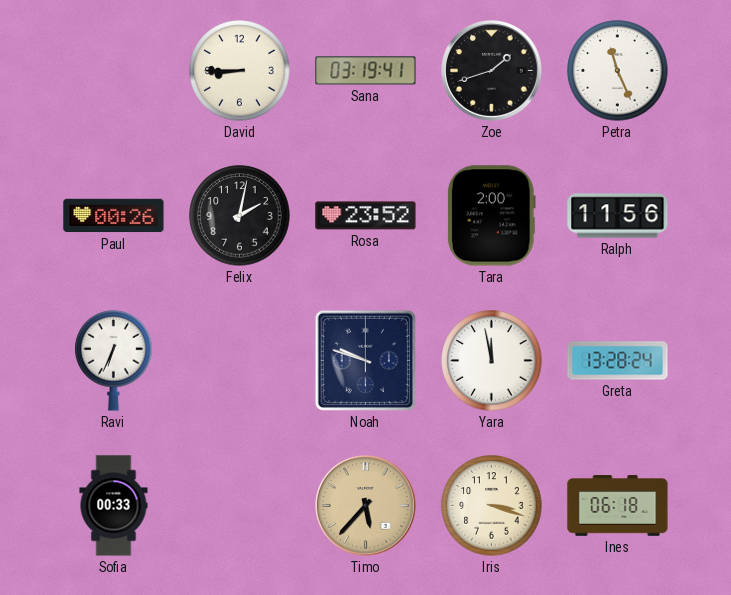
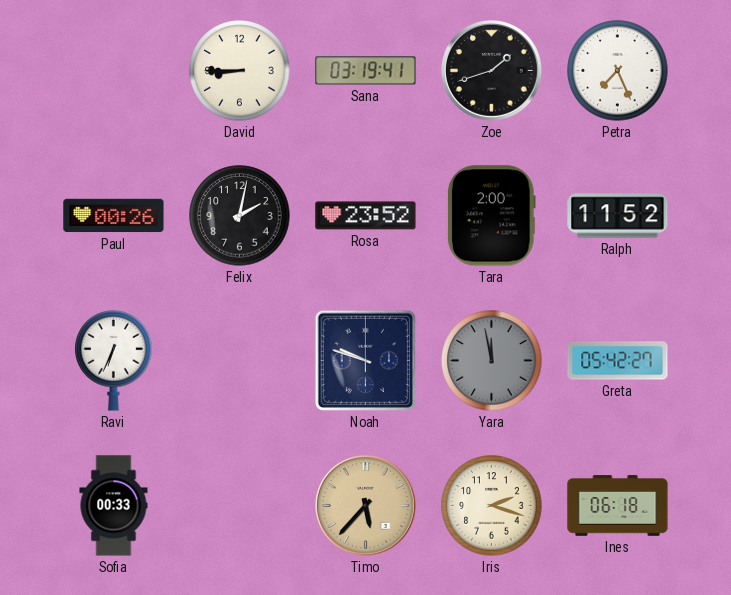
Petra: 11:26 -> 7:26 (618, 71)
Ralph: 11:56 -> 11:52 (618, 216)
Yara dial: white -> grey (492, 361)
Greta: 13:28 -> 05:42 (618, 361)
Iris: 3:18 -> 2:18 (492, 506)
